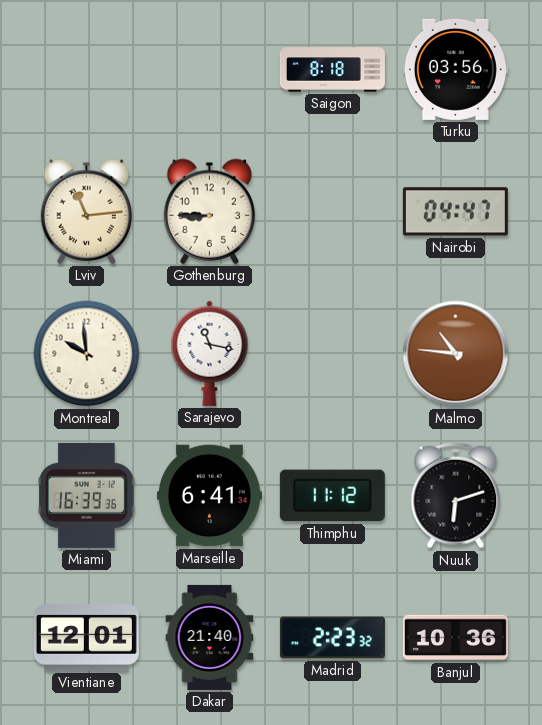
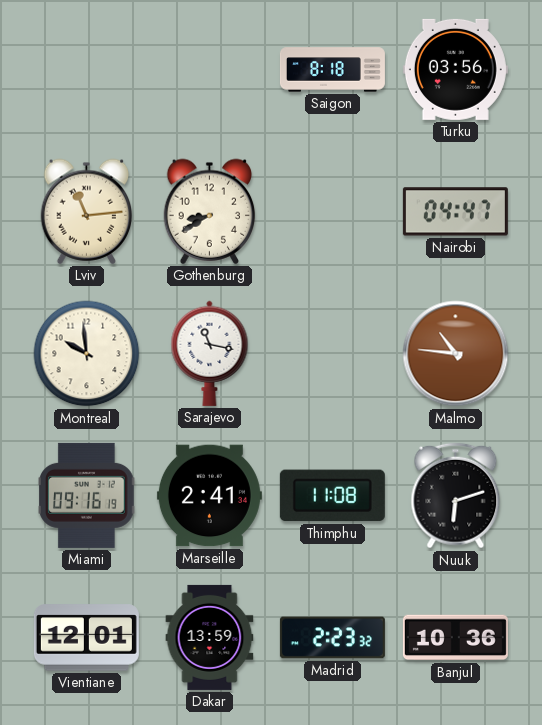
Gothenburg: 8:45 -> 8:40 (210, 211)
Miami: 16:39 -> 09:16 (87, 495)
Marseille: 6:41 -> 2:41 (209, 496)
Thimphu: 11:12 -> 11:08 (332, 496)
Dakar: 21:40 -> 13:59 (210, 637)
